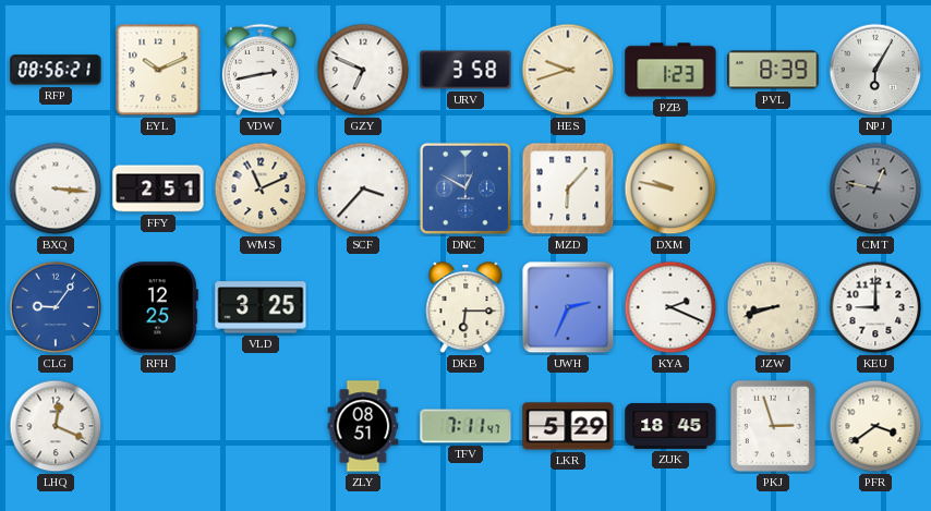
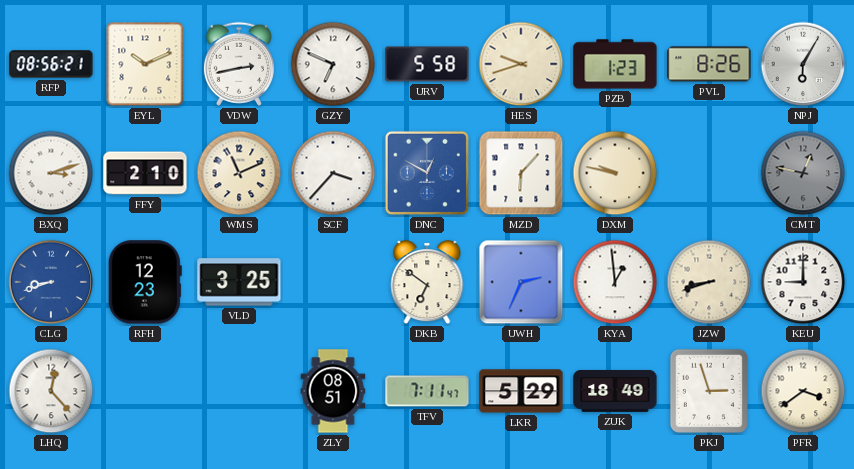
URV: 3:58 -> 5:58 (427, 64)
PVL: 8:39 -> 8:26 (709, 64)
BXQ: 3:16 -> 3:12 (51, 173)
FFY: 2:51 -> 2:10 (145, 173)
CLG: 9:06 -> 8:42 (51, 282)
RFH: 12:25 -> 12:23 (145, 282)
DKB: 6:15 -> 6:51 (427, 283)
KYA: 2:19 -> 12:59 (615, 282)
LHQ: 12:19 -> 12:23 (51, 391)
ZUK: 18:45 -> 18:49 (615, 391)
